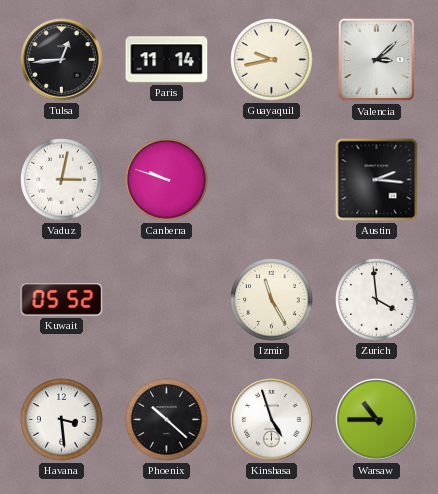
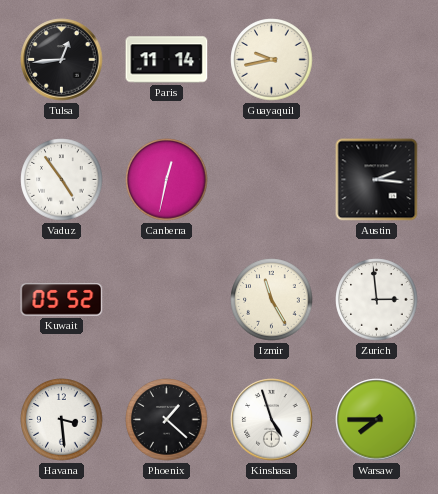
Valencia: 3:08 -> none (377, 60)
Vaduz: 3:02 -> 4:54 (62, 180)
Canberra: 9:48 -> 12:32 (167, 180)
Zurich: 3:59 -> 2:59 (377, 300)
Phoenix: 10:22 -> 1:22 (167, 420)
Warsaw: 10:45 -> 7:45 (377, 420)
